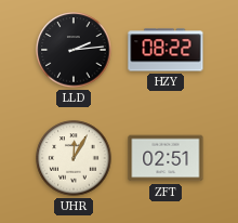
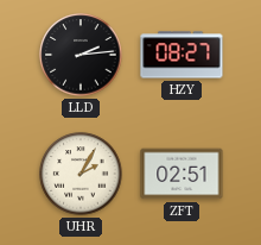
HZY: 08:22 -> 08:27 (182, 55)
UHR: 12:05 -> 2:05 (81, 174)
